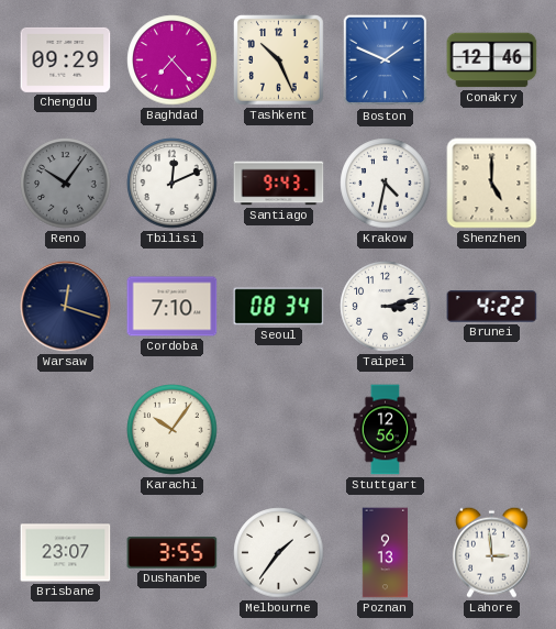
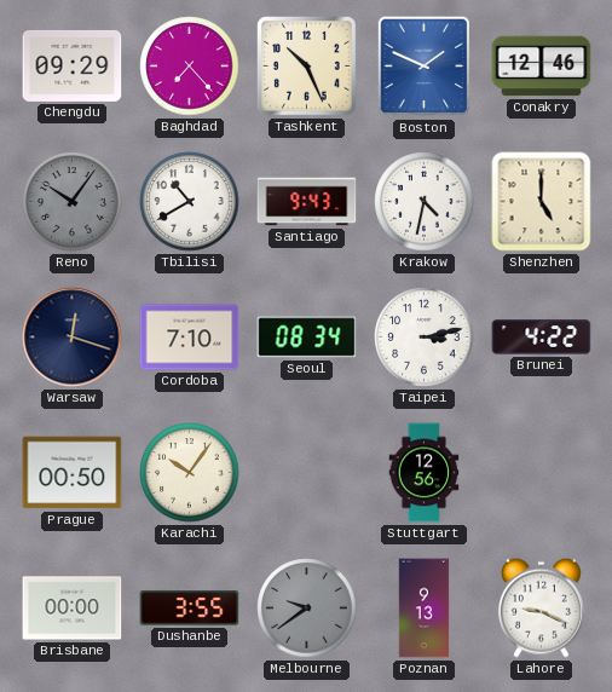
Tbilisi: 12:11 -> 10:40 (190, 202)
Prague: none -> 00:50 (73, 473)
Brisbane: 23:07 -> 00:00 (73, 609)
Melbourne: 1:36 -> 9:39 (307, 609)
Melbourne dial: white -> grey (307, 609)
Lahore: 2:59 -> 9:19 (541, 607)
